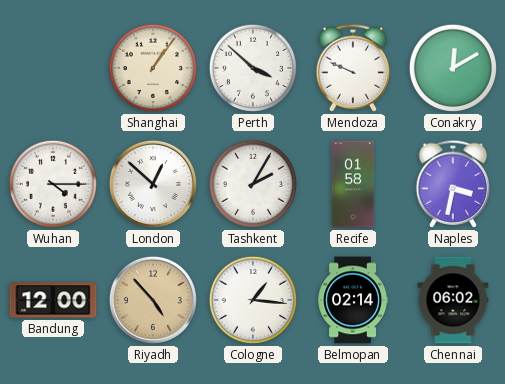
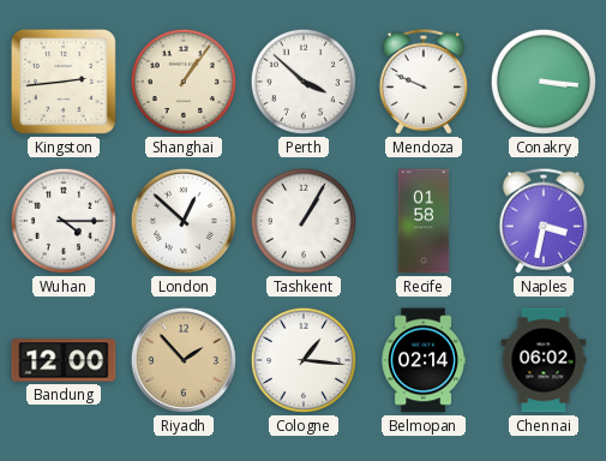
Kingston: none -> 2:44 (64, 82)
Conakry: 12:10 -> 3:16 (544, 82)
Tashkent: 2:05 -> 1:05 (304, 221)
Riyadh: 4:53 -> 1:53 (184, 360)
